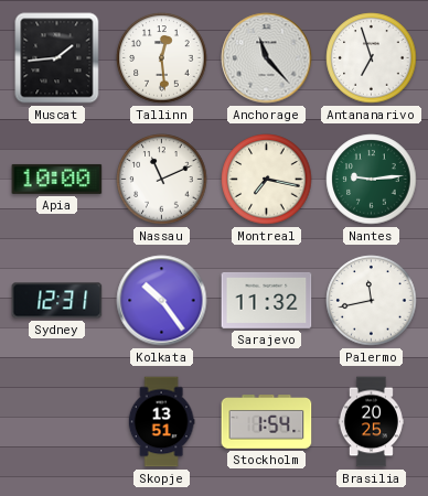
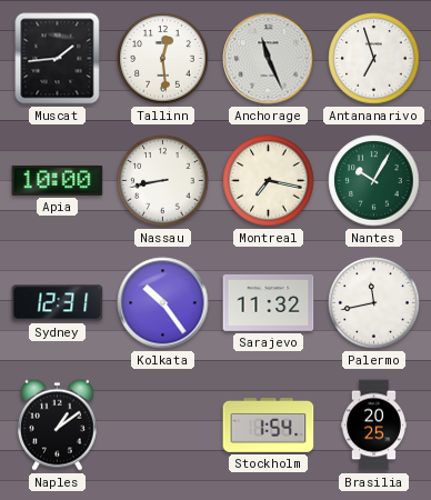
Anchorage: 11:23 -> 11:26 (269, 59)
Nassau: 11:11 -> 8:43 (163, 181)
Nantes: 9:14 -> 10:05 (374, 181)
Naples: none -> 1:09 (57, 424)
Skopje: 13:51 -> none (161, 422)
